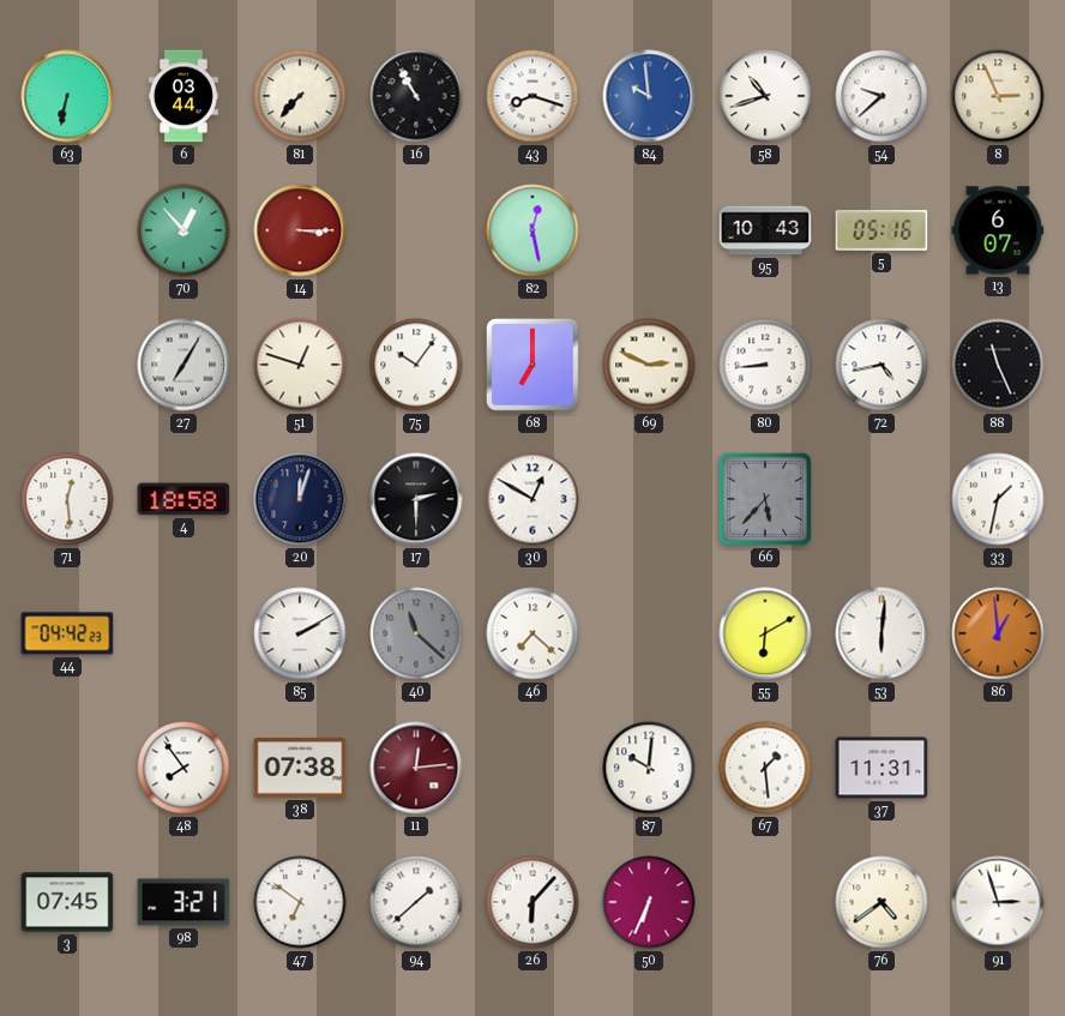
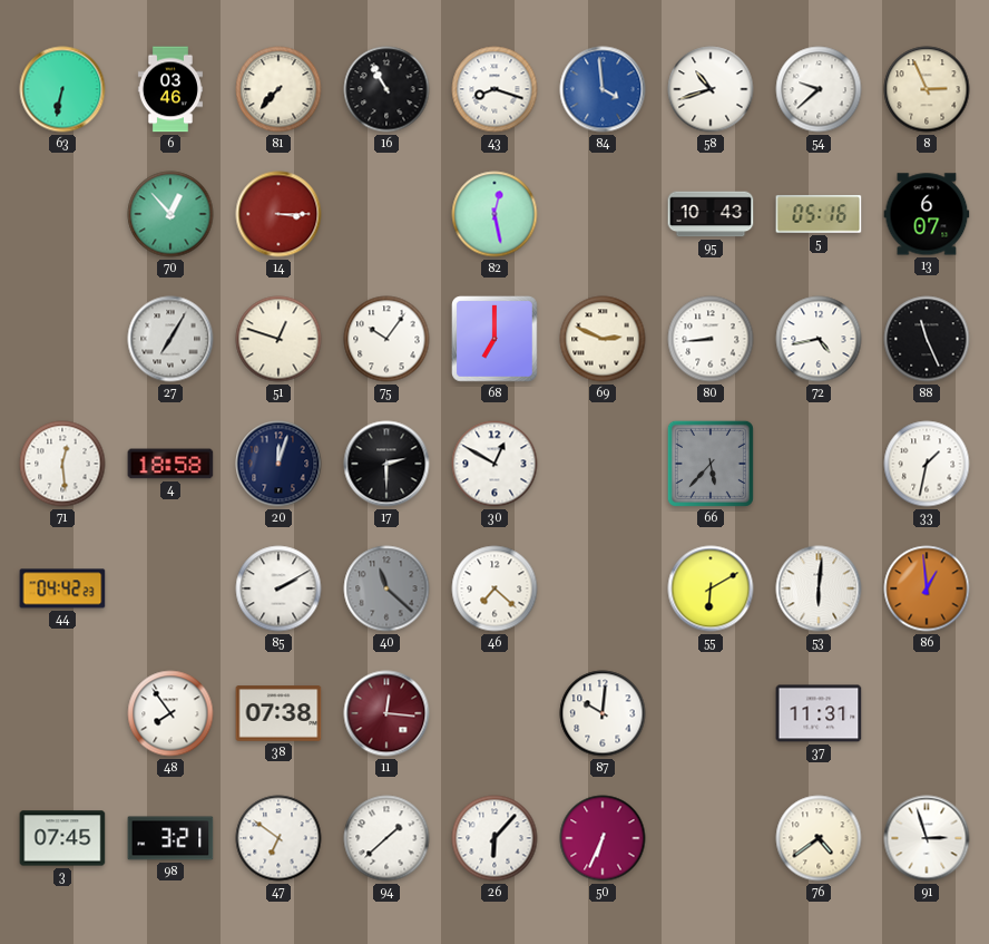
6: 03:44 -> 03:46 (170, 89)
84: 9:59 -> 3:59 (603, 89)
11: 12:14 -> 12:16 (386, 713)
67: 1:29 -> none (765, 768)
